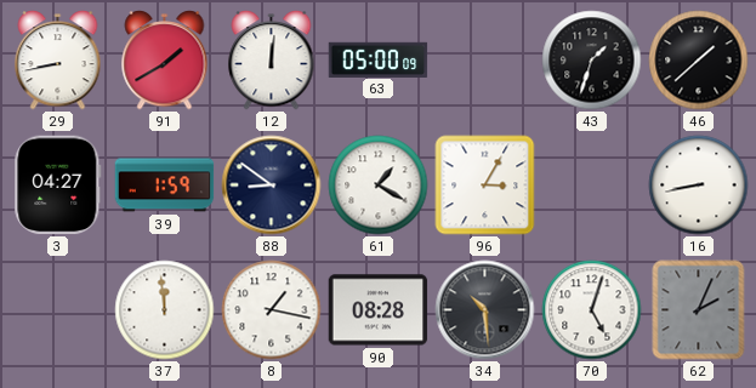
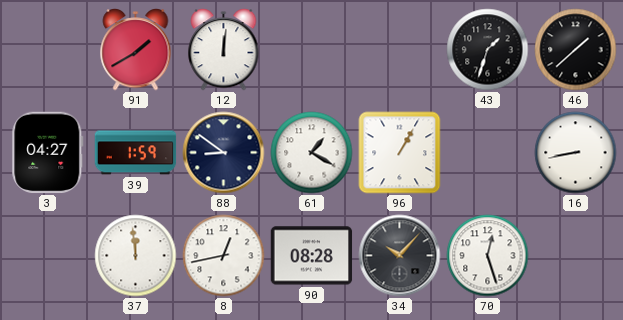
29: 8:43 -> none (58, 61)
63: 05:00 -> none (379, 59)
96: 3:05 -> 1:05 (400, 153)
8: 1:17 -> 12:43 (224, 256)
34: 10:29 -> 10:07 (400, 256)
70: 5:03 -> 12:27 (488, 256)
62: 2:04 -> none (699, 310)
